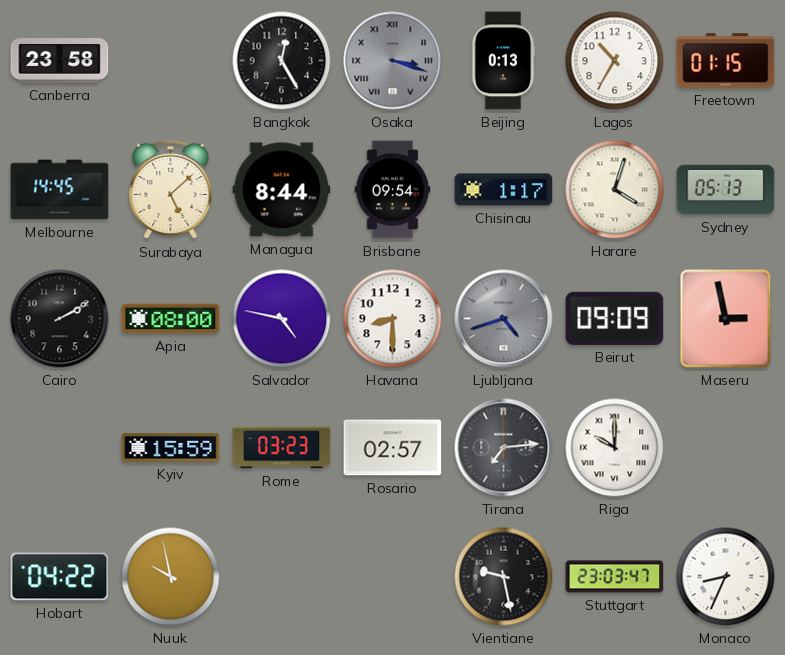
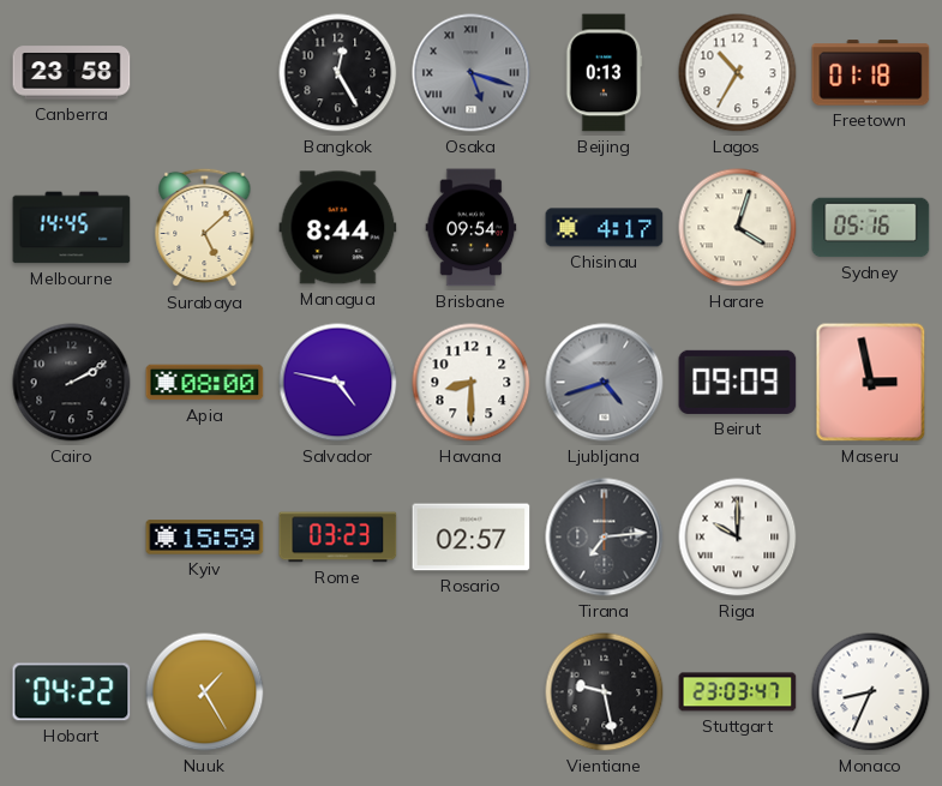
Osaka: 3:18 -> 5:18 (472, 73)
Freetown: 01:15 -> 01:18 (871, 73)
Chisinau: 1:17 -> 4:17 (605, 228)
Sydney: 05:13 -> 05:16 (871, 228)
Nuuk: 9:58 -> 1:25 (205, 692)
